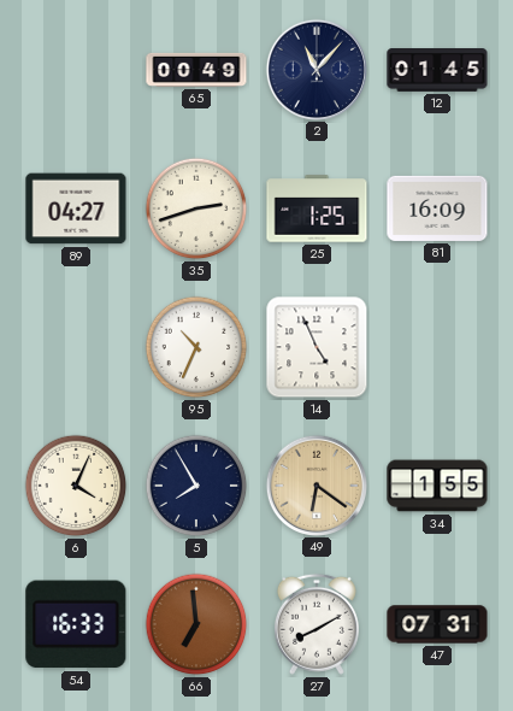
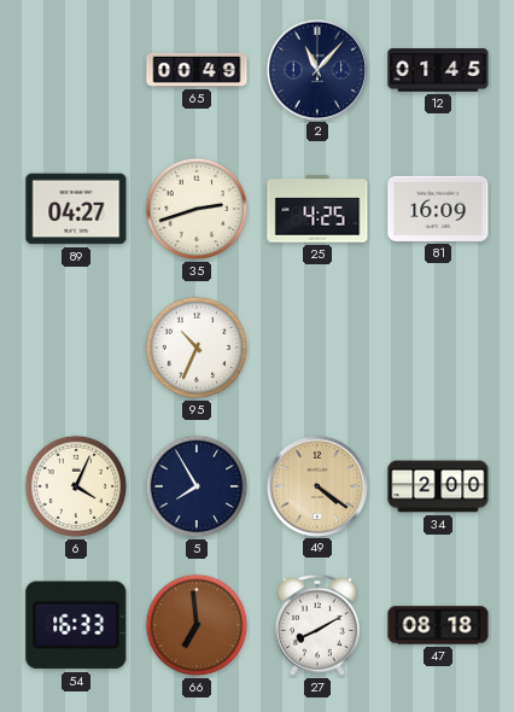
25: 1:25 -> 4:25 (317, 209)
14: 4:56 -> none (317, 347)
49: 6:21 -> 4:21 (316, 485)
34: 1:55 -> 2:00 (438, 486)
47: 07:31 -> 08:18 (438, 625)
